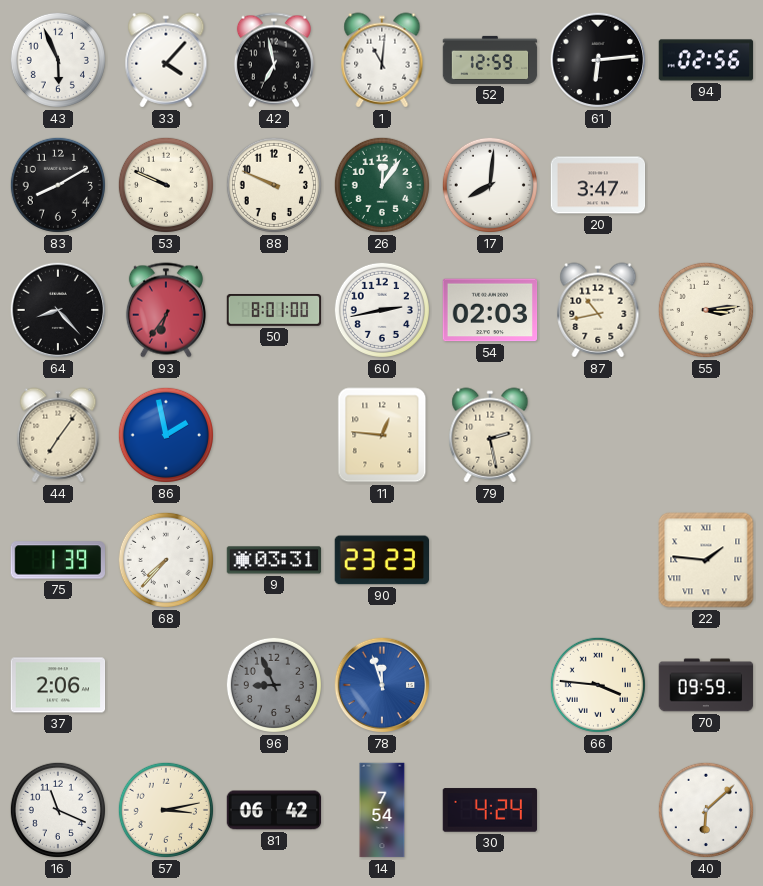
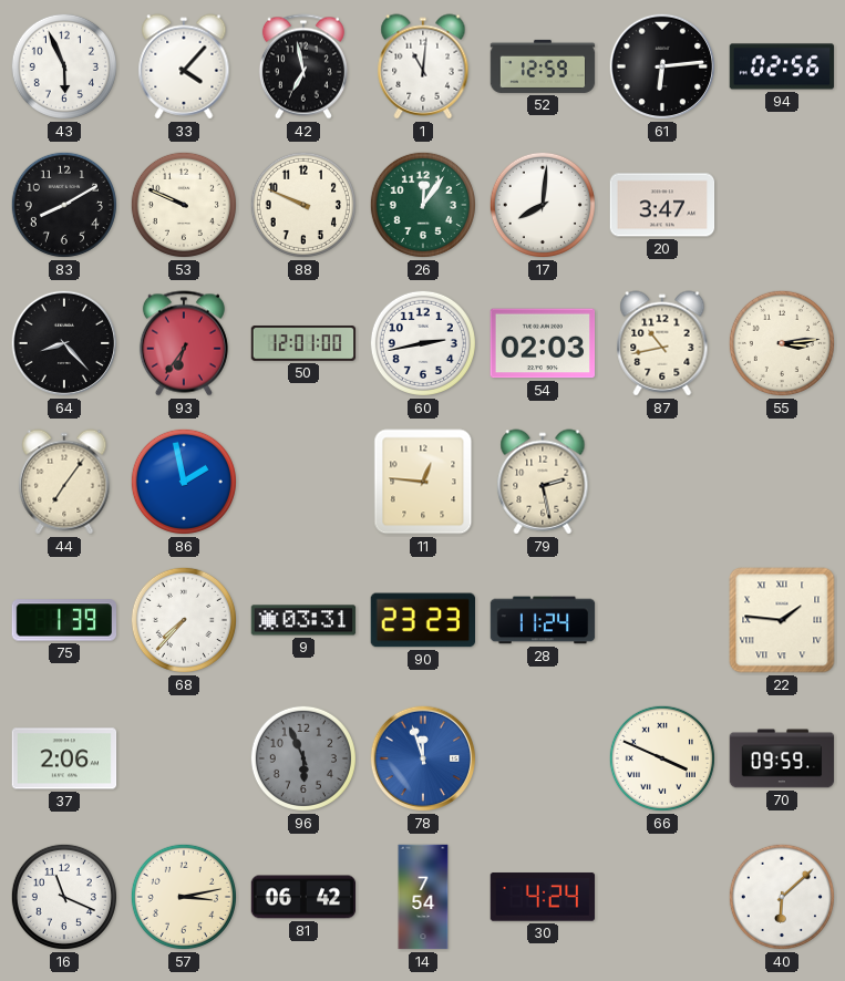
50: 8:01 -> 12:01 (303, 344)
28: none -> 11:24 (543, 620)
96: 8:56 -> 5:56 (303, 758)
66: 3:46 -> 3:49 (662, 758)
